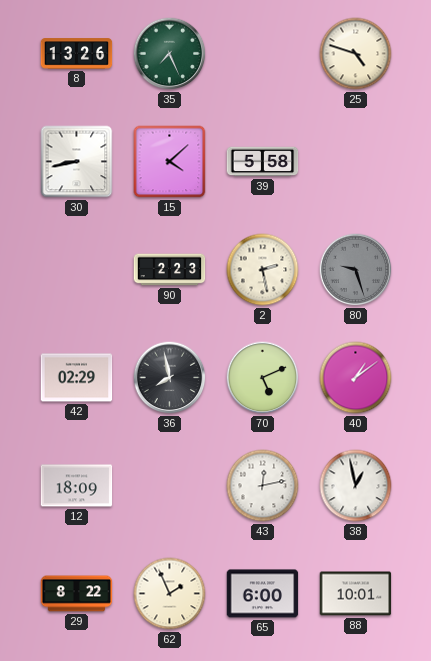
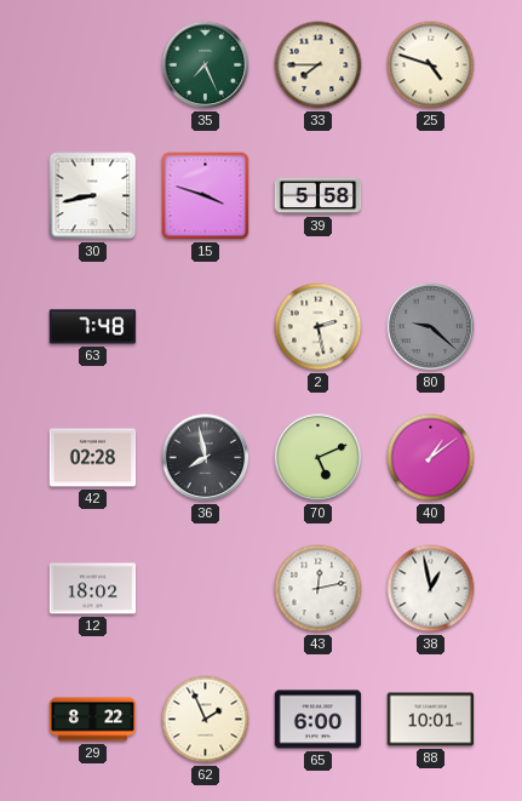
8: 13:26 -> none (77, 54)
33: none -> 7:45 (319, 65)
15: 4:08 -> 3:48 (206, 196)
63: none -> 7:48 (93, 327)
90: 2:23 -> none (170, 270)
80: 9:27 -> 9:22 (431, 327)
42: 02:29 -> 02:28 (93, 458)
12: 18:09 -> 18:02 (93, 589)
